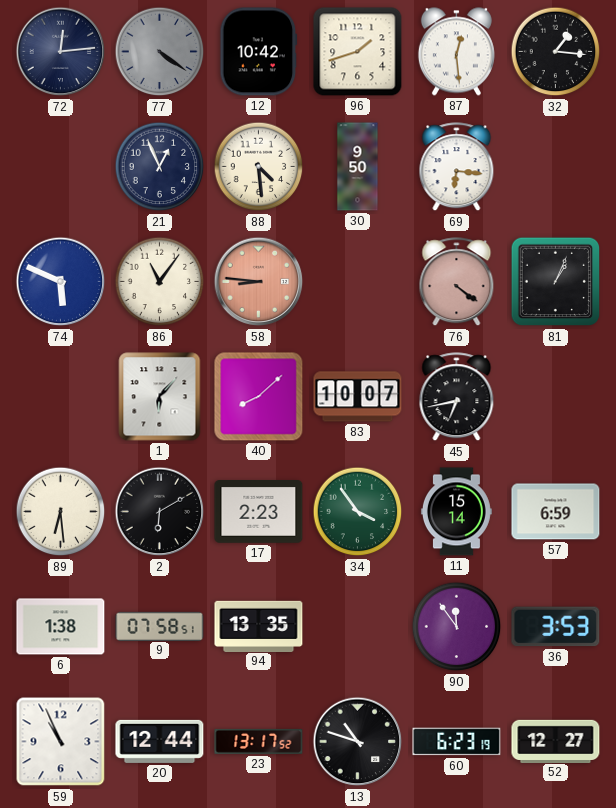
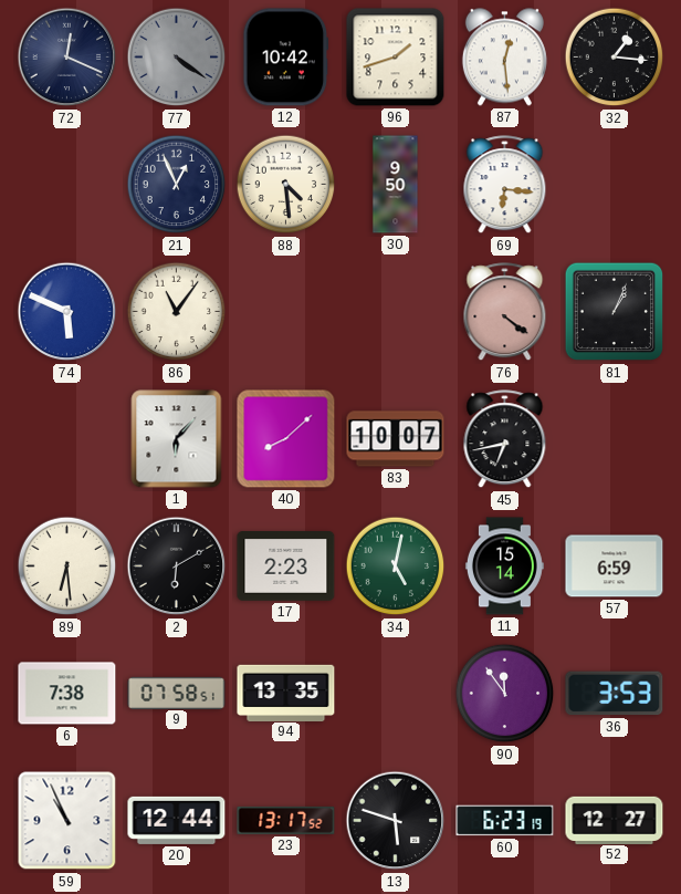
72: 12:14 -> 12:19 (67, 58)
58: 8:46 -> none (259, 282)
34: 3:54 -> 5:02 (396, 566)
6: 1:38 -> 7:38 (67, 694)
13: 10:48 -> 5:48 (396, 821)
